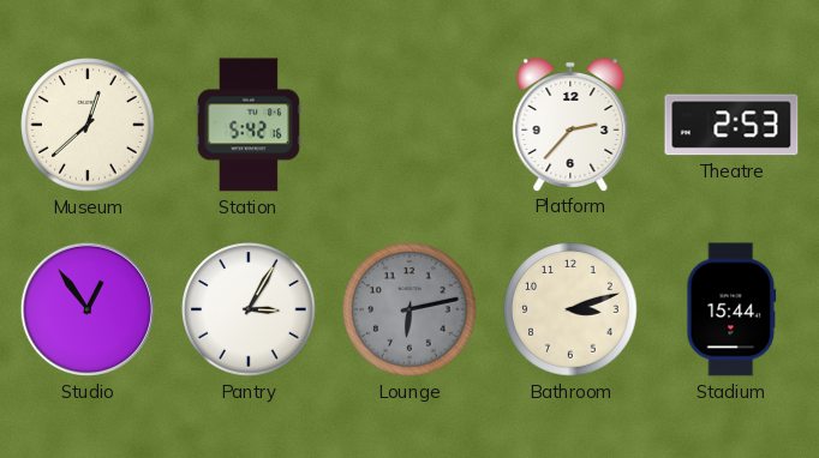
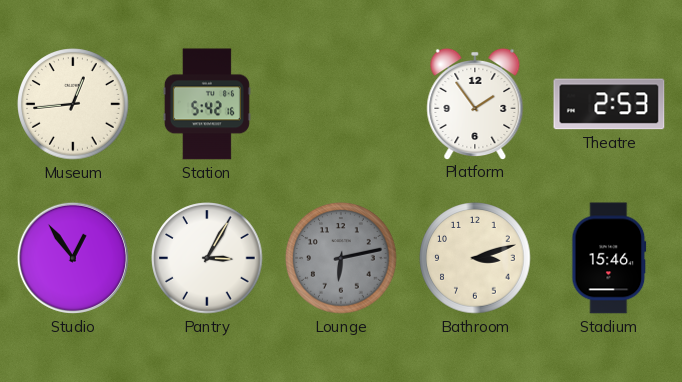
Museum: 12:38 -> 12:44 (73, 104)
Platform: 2:37 -> 1:54 (475, 103)
Stadium: 15:44 -> 15:46 (609, 258)
